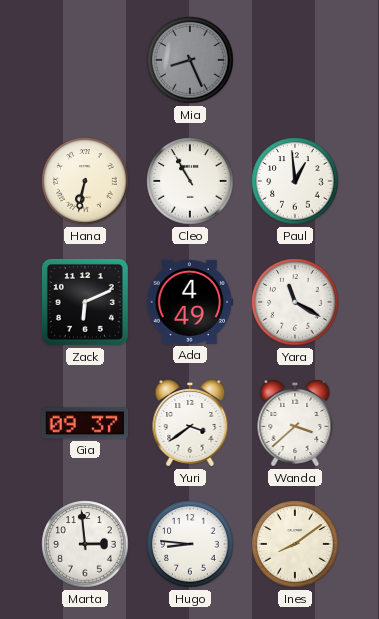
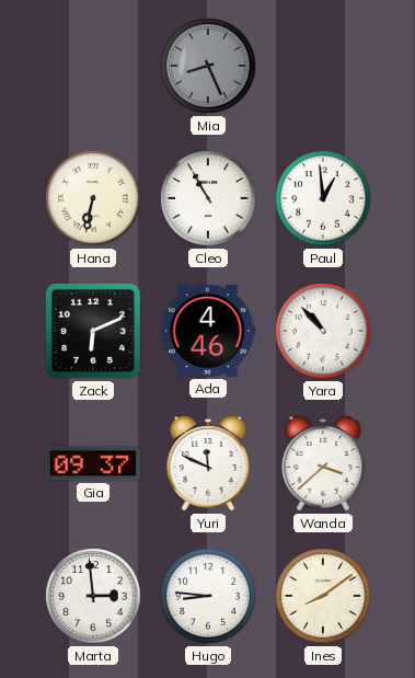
Ada: 4:49 -> 4:46 (208, 331)
Yara: 11:20 -> 10:53 (323, 331)
Yuri: 3:39 -> 11:49 (208, 464)
